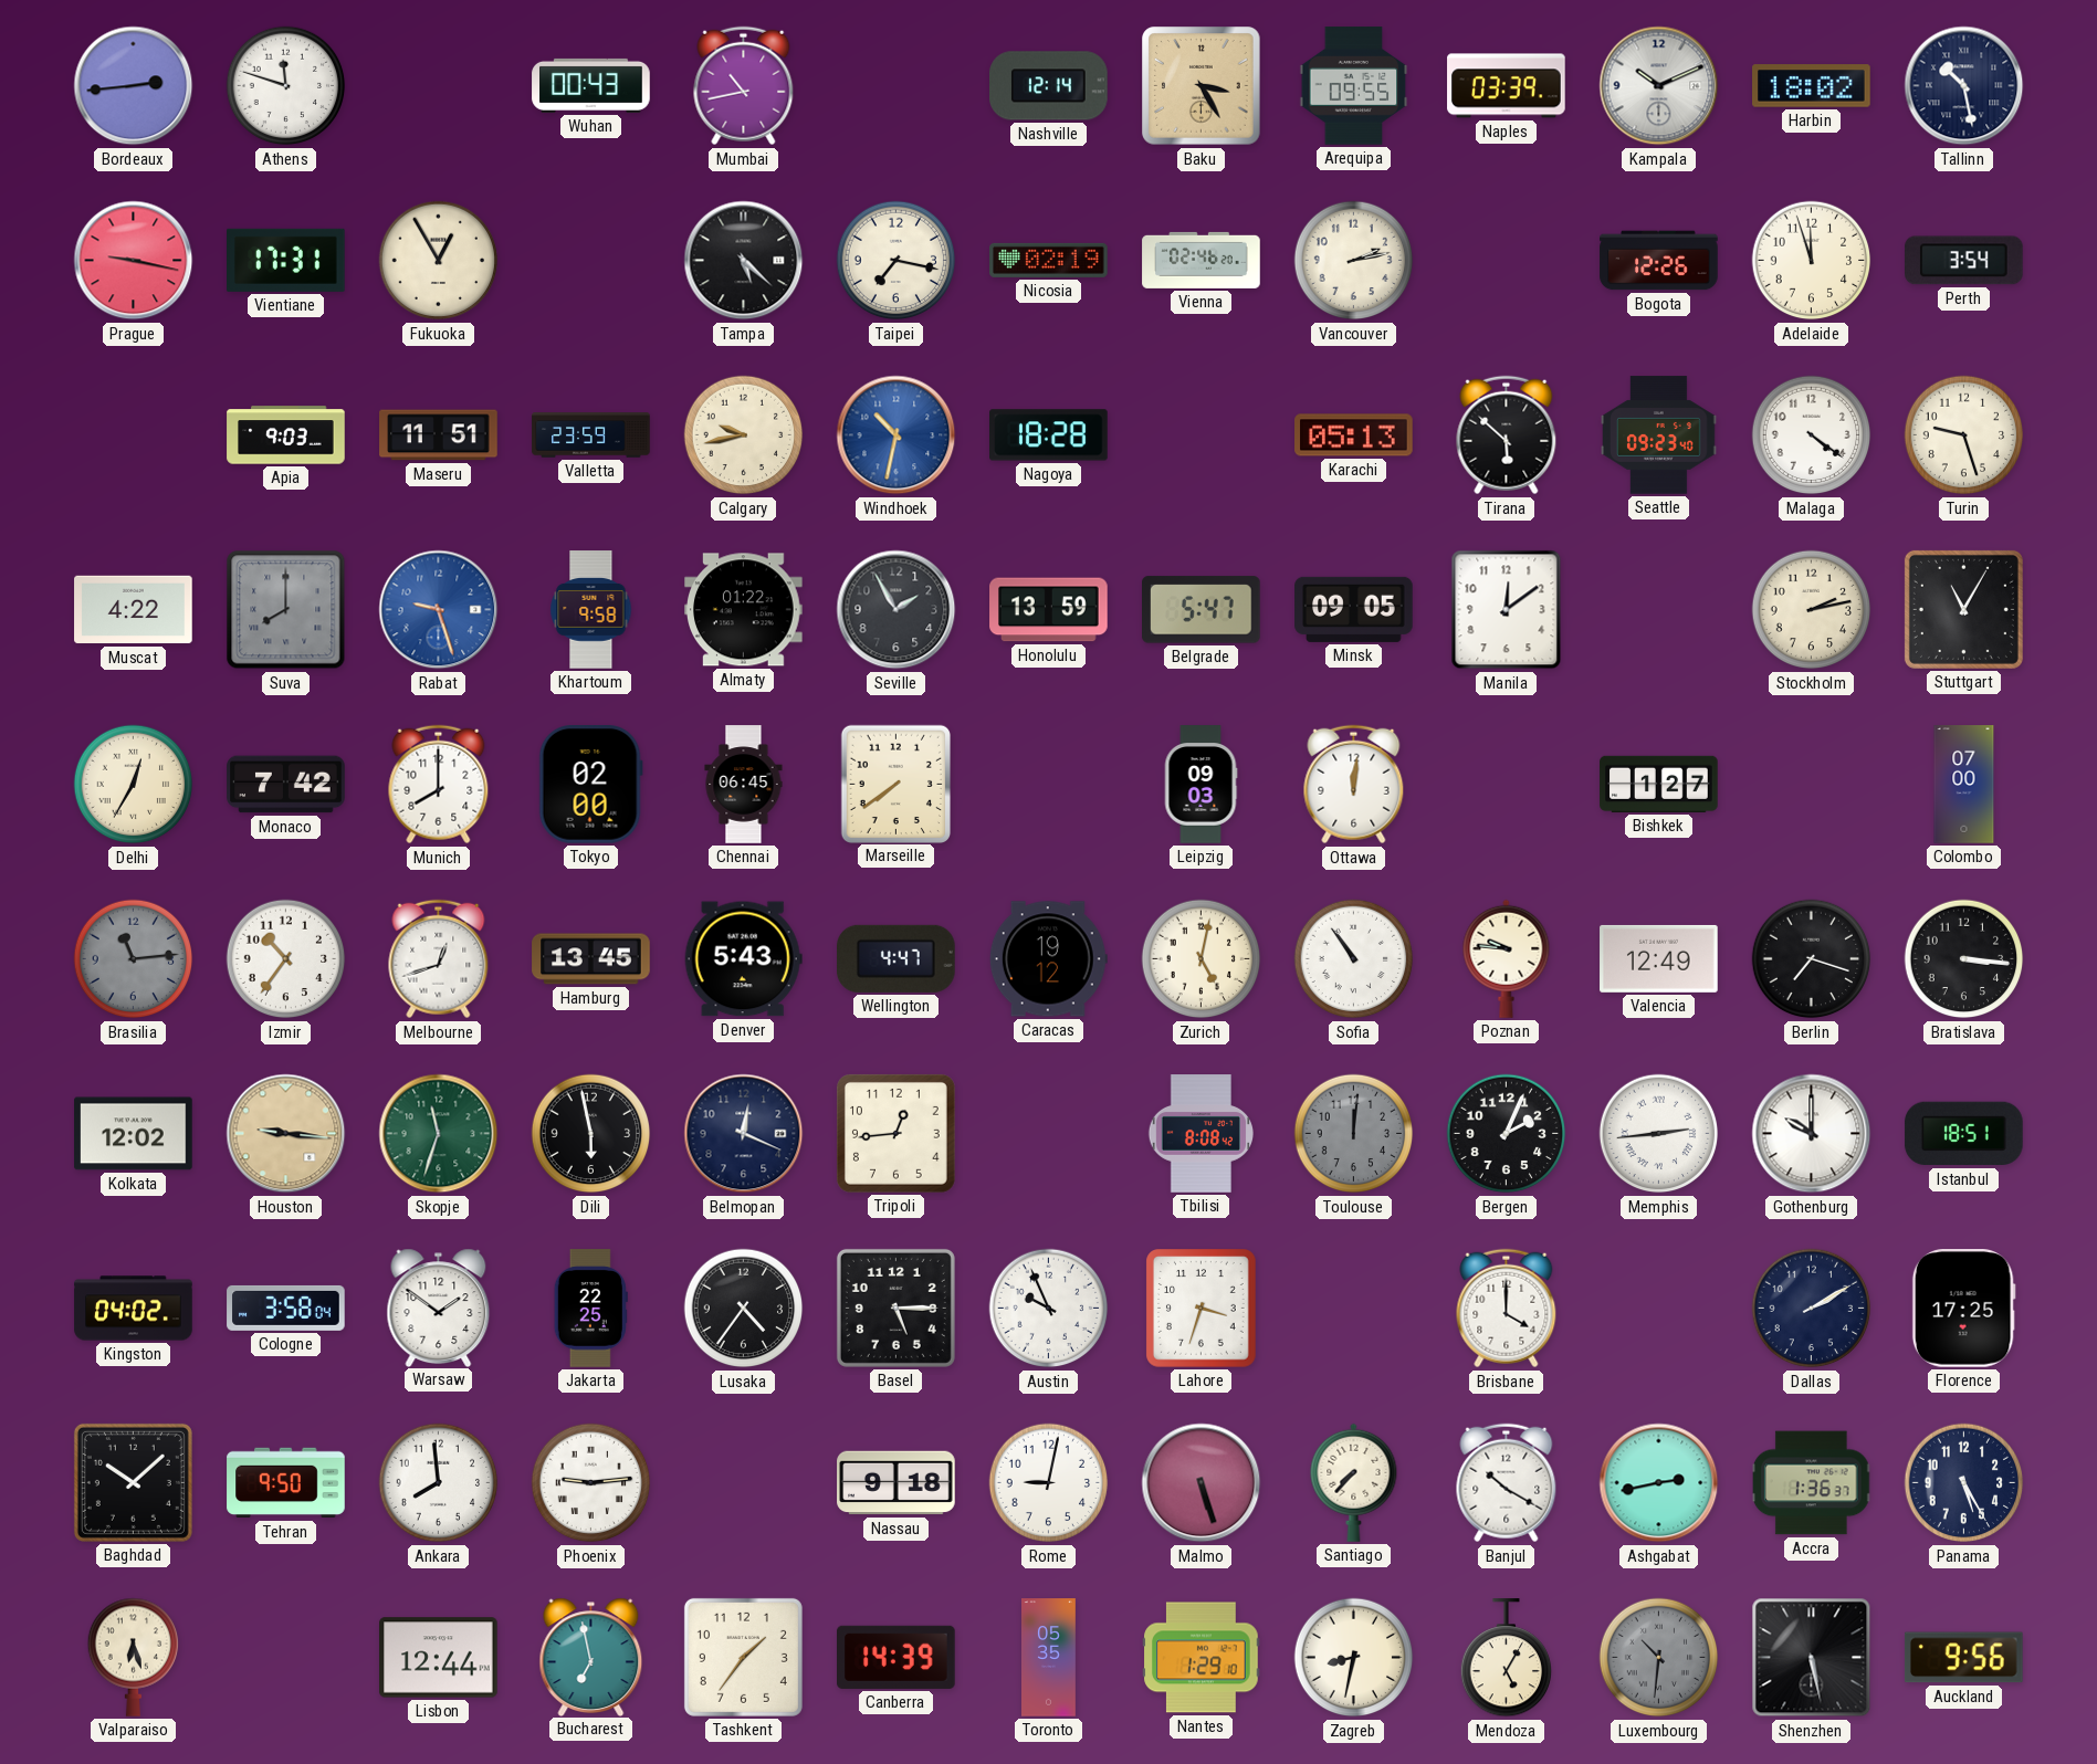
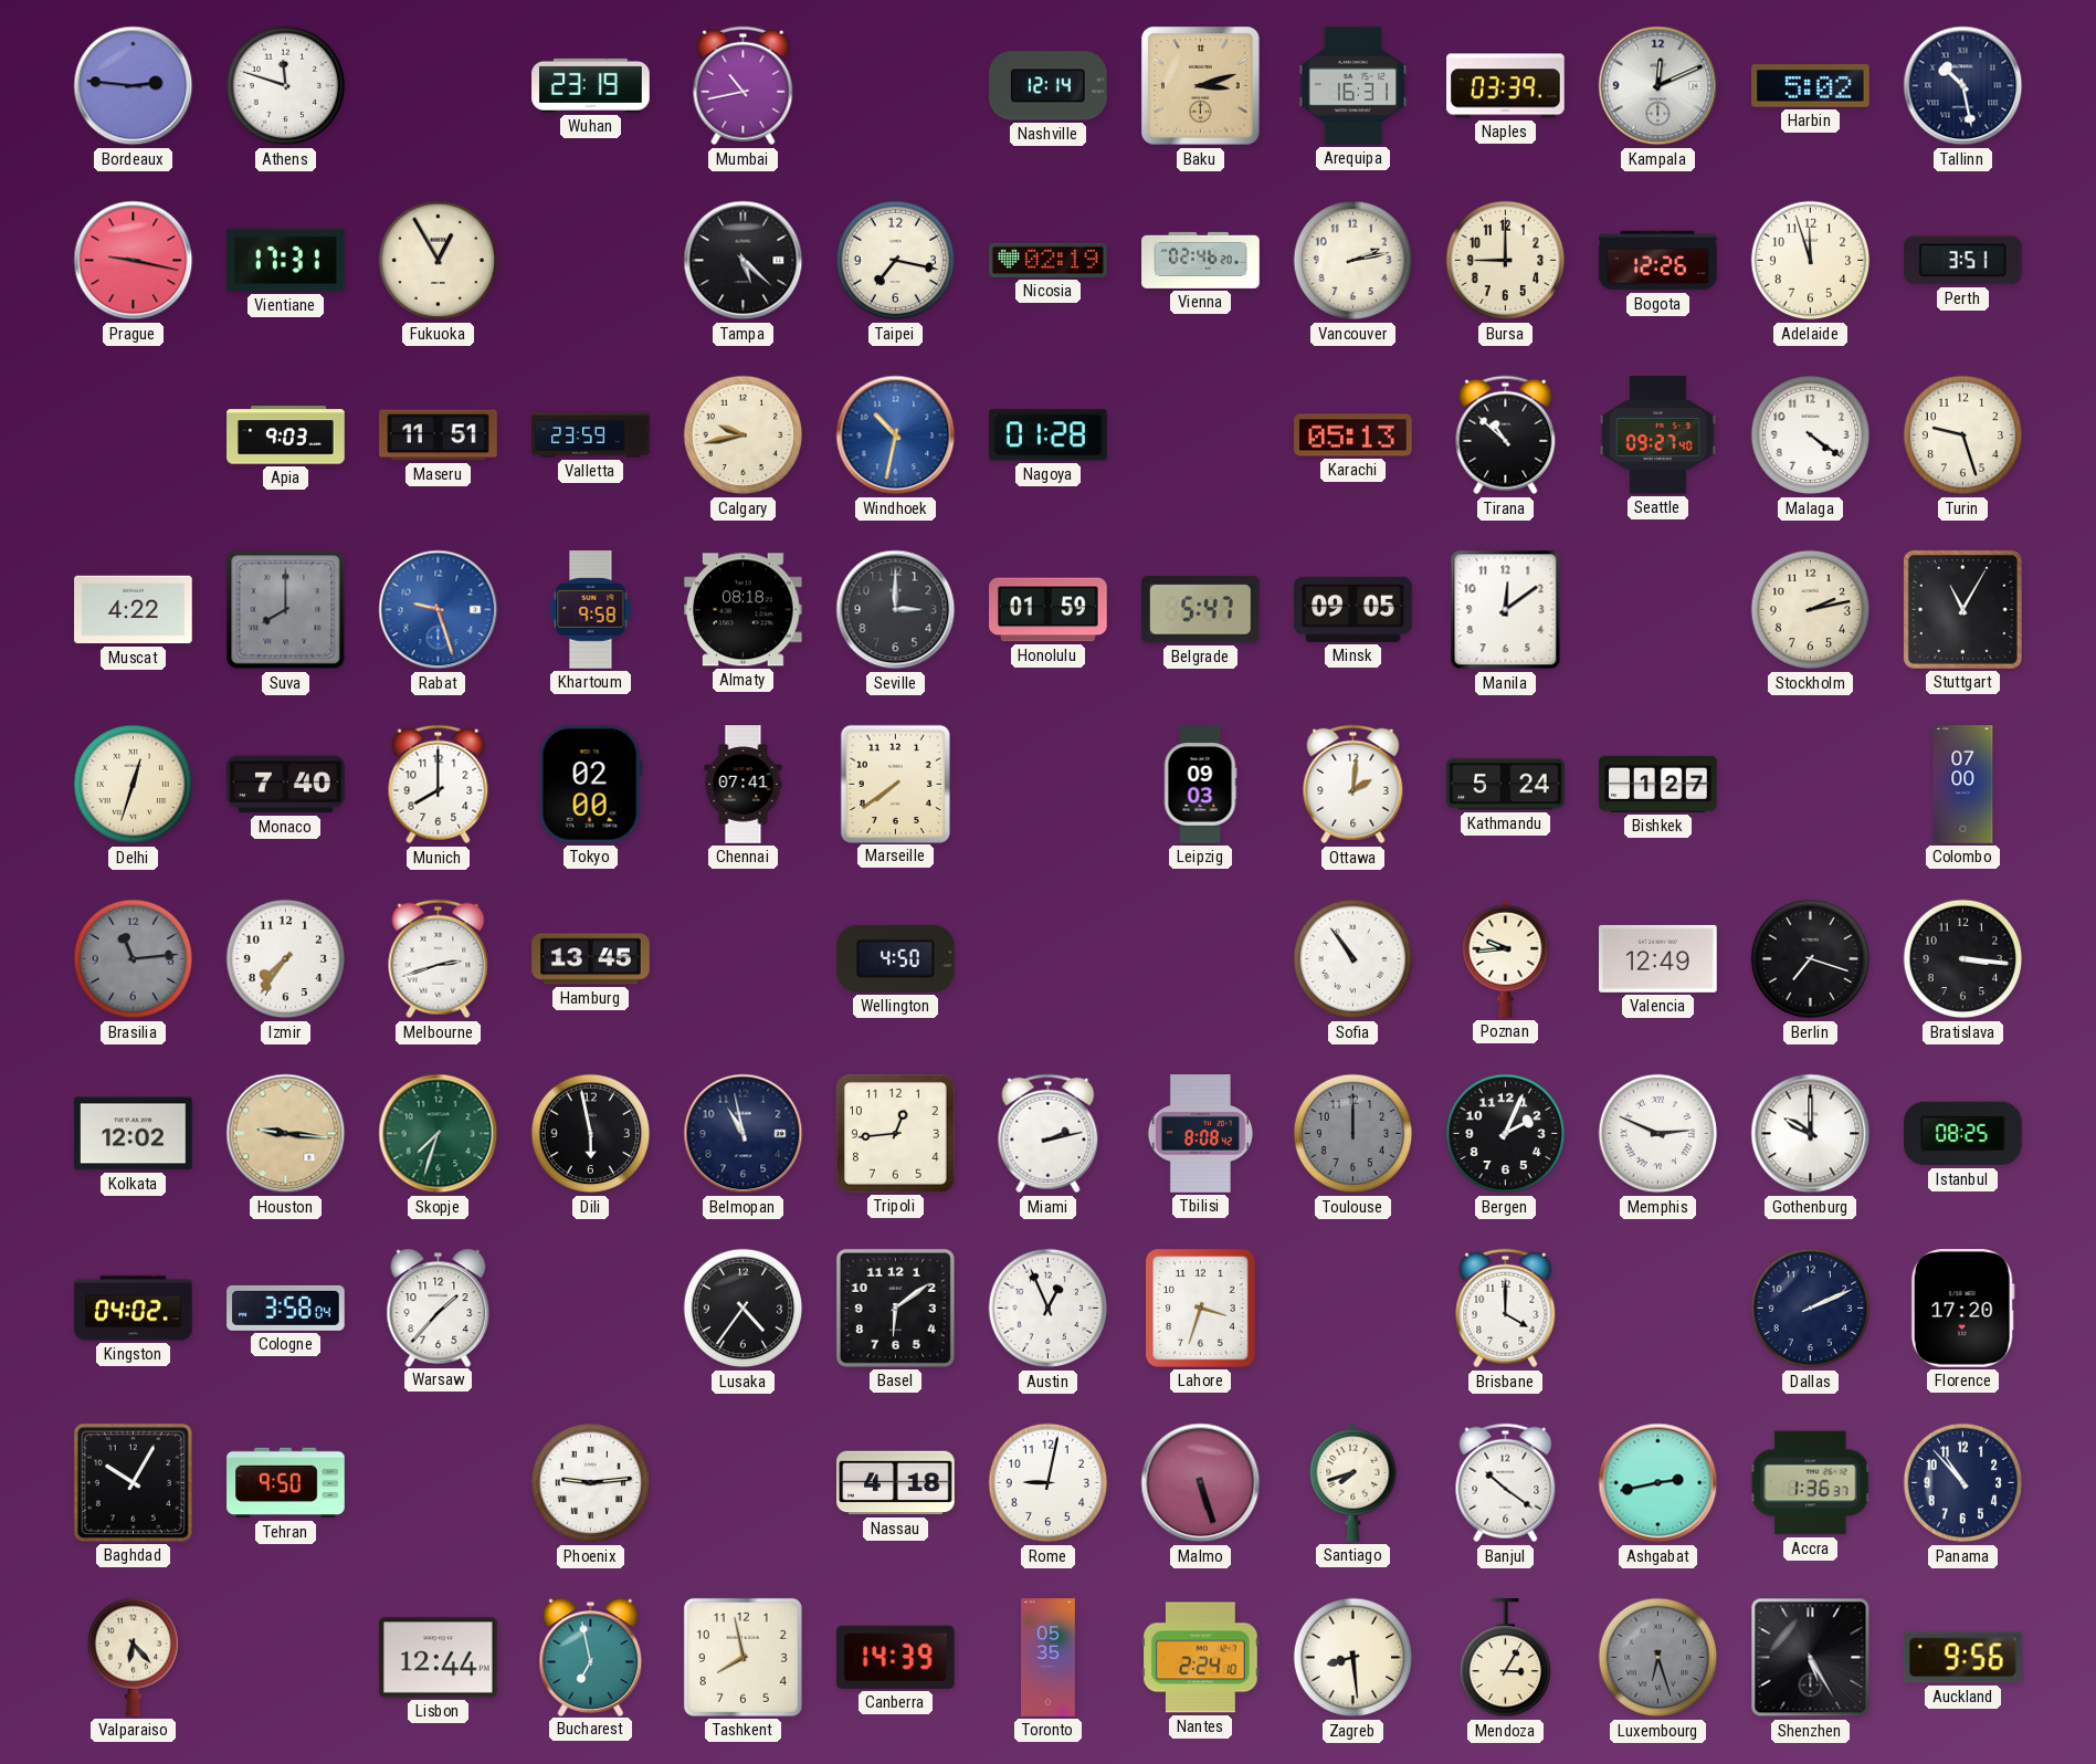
Bordeaux: 2:44 -> 2:46 (134, 86)
Wuhan: 00:43 -> 23:19 (591, 85)
Baku: 3:25 -> 3:12 (1201, 86)
Arequipa: 09:55 -> 16:31 (1354, 86)
Kampala: 10:11 -> 12:11 (1658, 86)
Harbin: 18:02 -> 5:02 (1811, 86)
Bursa: none -> 9:00 (1506, 261)
Perth: 3:54 -> 3:51 (1963, 261)
Nagoya: 18:28 -> 01:28 (1049, 435)
Tirana: 5:52 -> 10:52 (1506, 435)
Seattle: 09:23 -> 09:27 (1658, 435)
Almaty: 01:22 -> 08:18 (744, 610)
Seville: 1:55 -> 3:00 (896, 610)
Honolulu: 13:59 -> 01:59 (1049, 610)
Delhi: 12:35 -> 12:33 (134, 785)
Monaco: 7:42 -> 7:40 (286, 785)
Chennai: 06:45 -> 07:41 (744, 785)
Ottawa: 12:01 -> 2:01 (1354, 785)
Kathmandu: none -> 5:24 (1506, 785)
Izmir: 10:36 -> 7:36 (286, 959)
Melbourne: 12:42 -> 2:42 (439, 959)
Denver: 5:43 -> none (743, 959)
Wellington: 4:47 -> 4:50 (896, 958)
Caracas: 19:12 -> none (1048, 959)
Zurich: 5:02 -> none (1202, 959)
Poznan: 9:46 -> 9:44 (1506, 958)
Skopje: 11:33 -> 7:33 (439, 1134)
Belmopan: 12:19 -> 10:58 (744, 1134)
Miami: none -> 2:13 (1049, 1134)
Toulouse: 12:01 -> 12:00 (1354, 1134)
Memphis: 2:44 -> 2:49 (1658, 1134)
Istanbul: 18:51 -> 08:25 (1963, 1134)
Warsaw: 1:51 -> 1:37 (439, 1308)
Jakarta: 22:25 -> none (590, 1309)
Basel: 5:15 -> 6:09 (895, 1308)
Austin: 9:56 -> 12:56 (1049, 1309)
Dallas: 2:10 -> 2:11 (1811, 1309)
Florence: 17:25 -> 17:20 (1962, 1309)
Baghdad: 10:08 -> 10:05 (133, 1482)
Ankara: 7:59 -> none (439, 1483)
Nassau: 9:18 -> 4:18 (896, 1483)
Santiago: 7:37 -> 7:42 (1354, 1482)
Banjul: 10:20 -> 10:21 (1506, 1483)
Panama: 5:25 -> 10:53 (1963, 1483)
Valparaiso: 6:27 -> 6:23 (133, 1657)
Tashkent: 1:36 -> 7:58 (742, 1657)
Nantes: 1:29 -> 2:24 (1201, 1658)
Zagreb: 8:32 -> 8:29 (1354, 1658)
Mendoza: 5:05 -> 3:05 (1505, 1658)
Luxembourg: 10:31 -> 6:27 (1658, 1658)
Shenzhen: 5:28 -> 5:25 (1811, 1658)
